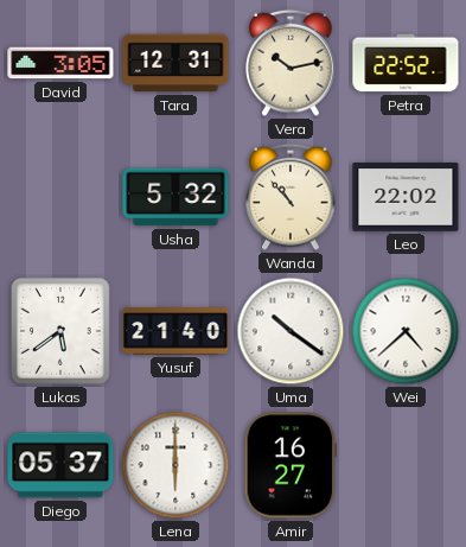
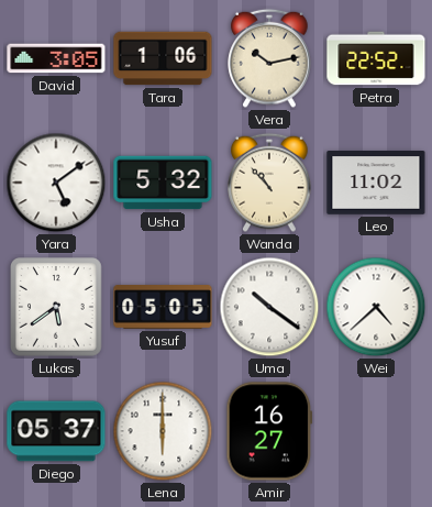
Tara: 12:31 -> 1:06 (163, 58)
Yara: none -> 5:09 (56, 183)
Leo: 22:02 -> 11:02 (376, 184)
Yusuf: 21:40 -> 05:05 (163, 307)
